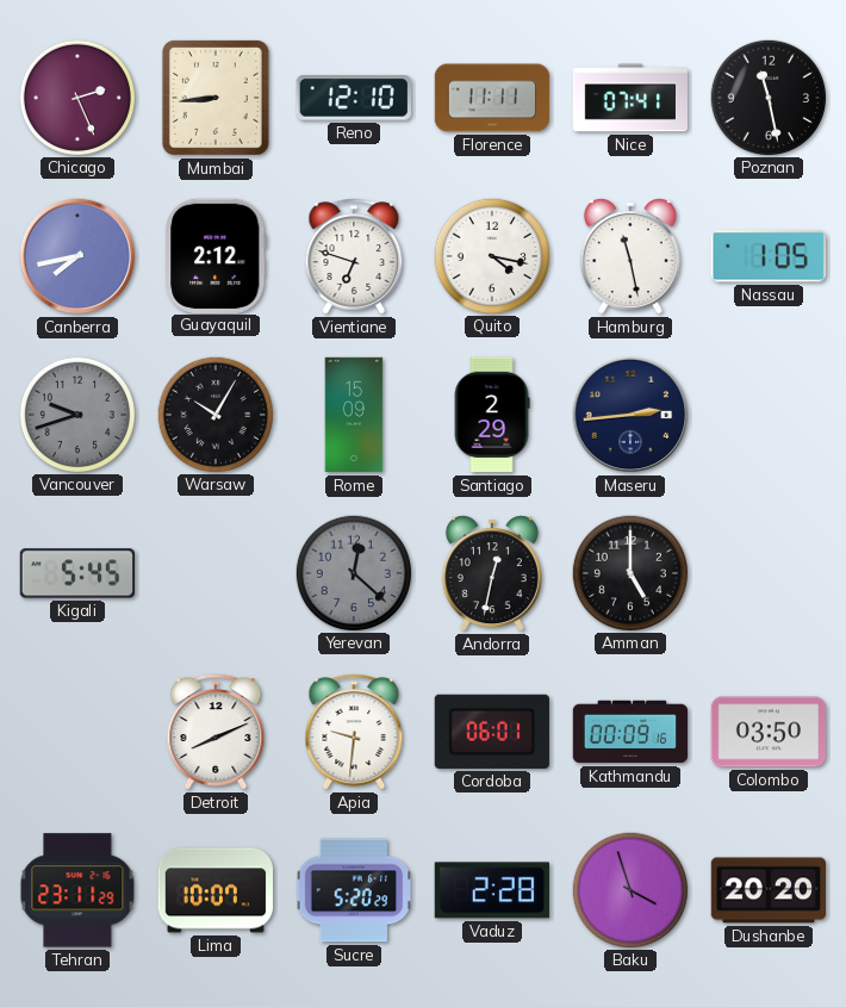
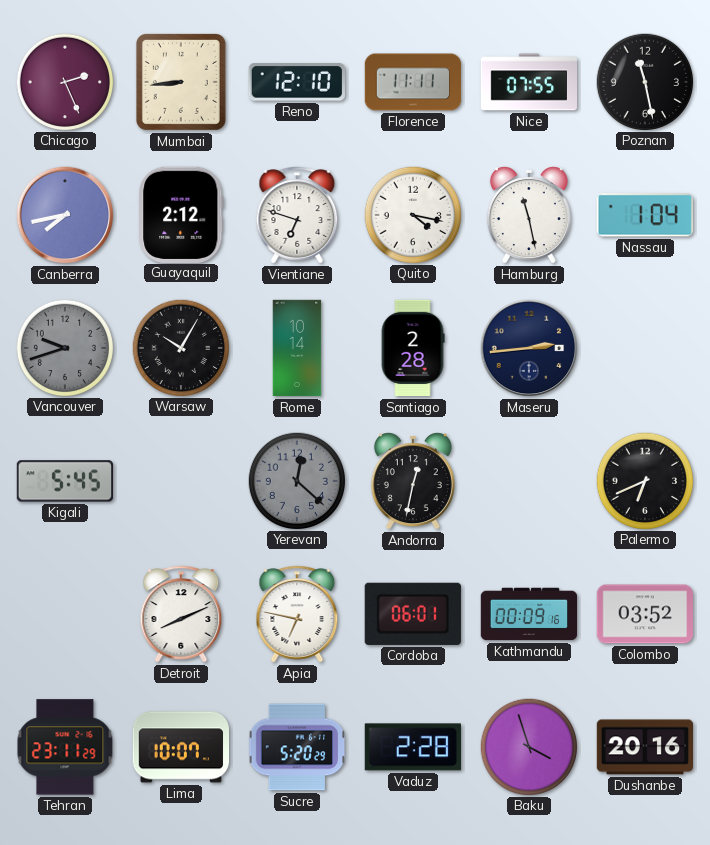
Nice: 07:41 -> 07:55 (529, 82)
Nassau: 1:05 -> 1:04 (645, 215)
Rome: 15:09 -> 10:14 (297, 348)
Santiago: 2:29 -> 2:28 (413, 348)
Amman: 5:00 -> none (629, 572)
Palermo: none -> 6:41 (644, 480)
Apia: 9:31 -> 6:47 (297, 614)
Colombo: 03:50 -> 03:52 (644, 614)
Dushanbe: 20:20 -> 20:16 (644, 747)
